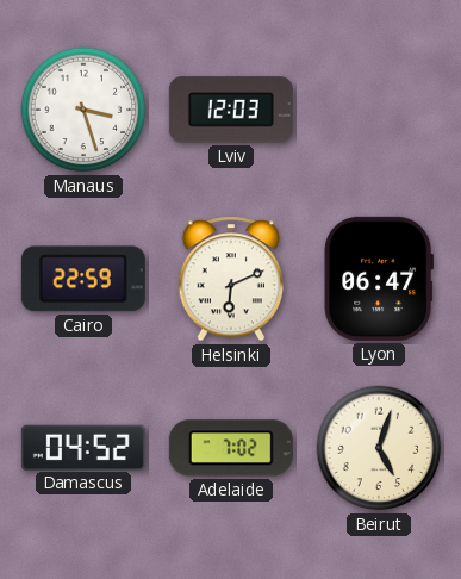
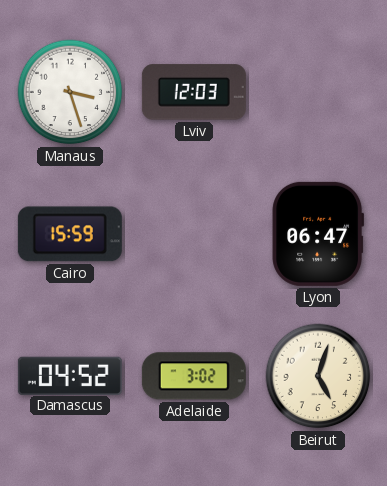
Cairo: 22:59 -> 15:59 (70, 234)
Helsinki: 6:11 -> none (231, 279)
Adelaide: 7:02 -> 3:02 (194, 376)
